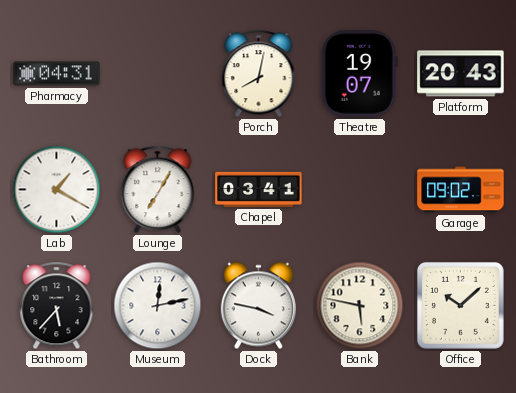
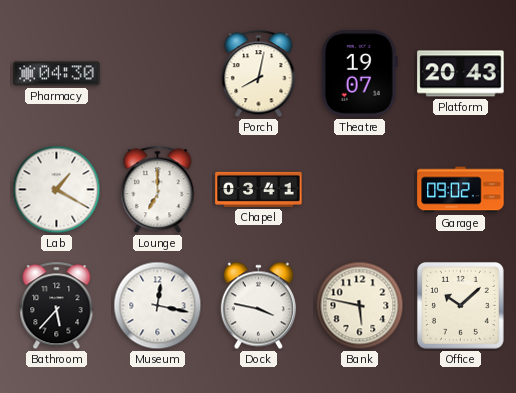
Pharmacy: 04:31 -> 04:30 (57, 74)
Lounge: 7:05 -> 7:00 (158, 190)
Museum: 12:13 -> 12:17 (158, 306)
